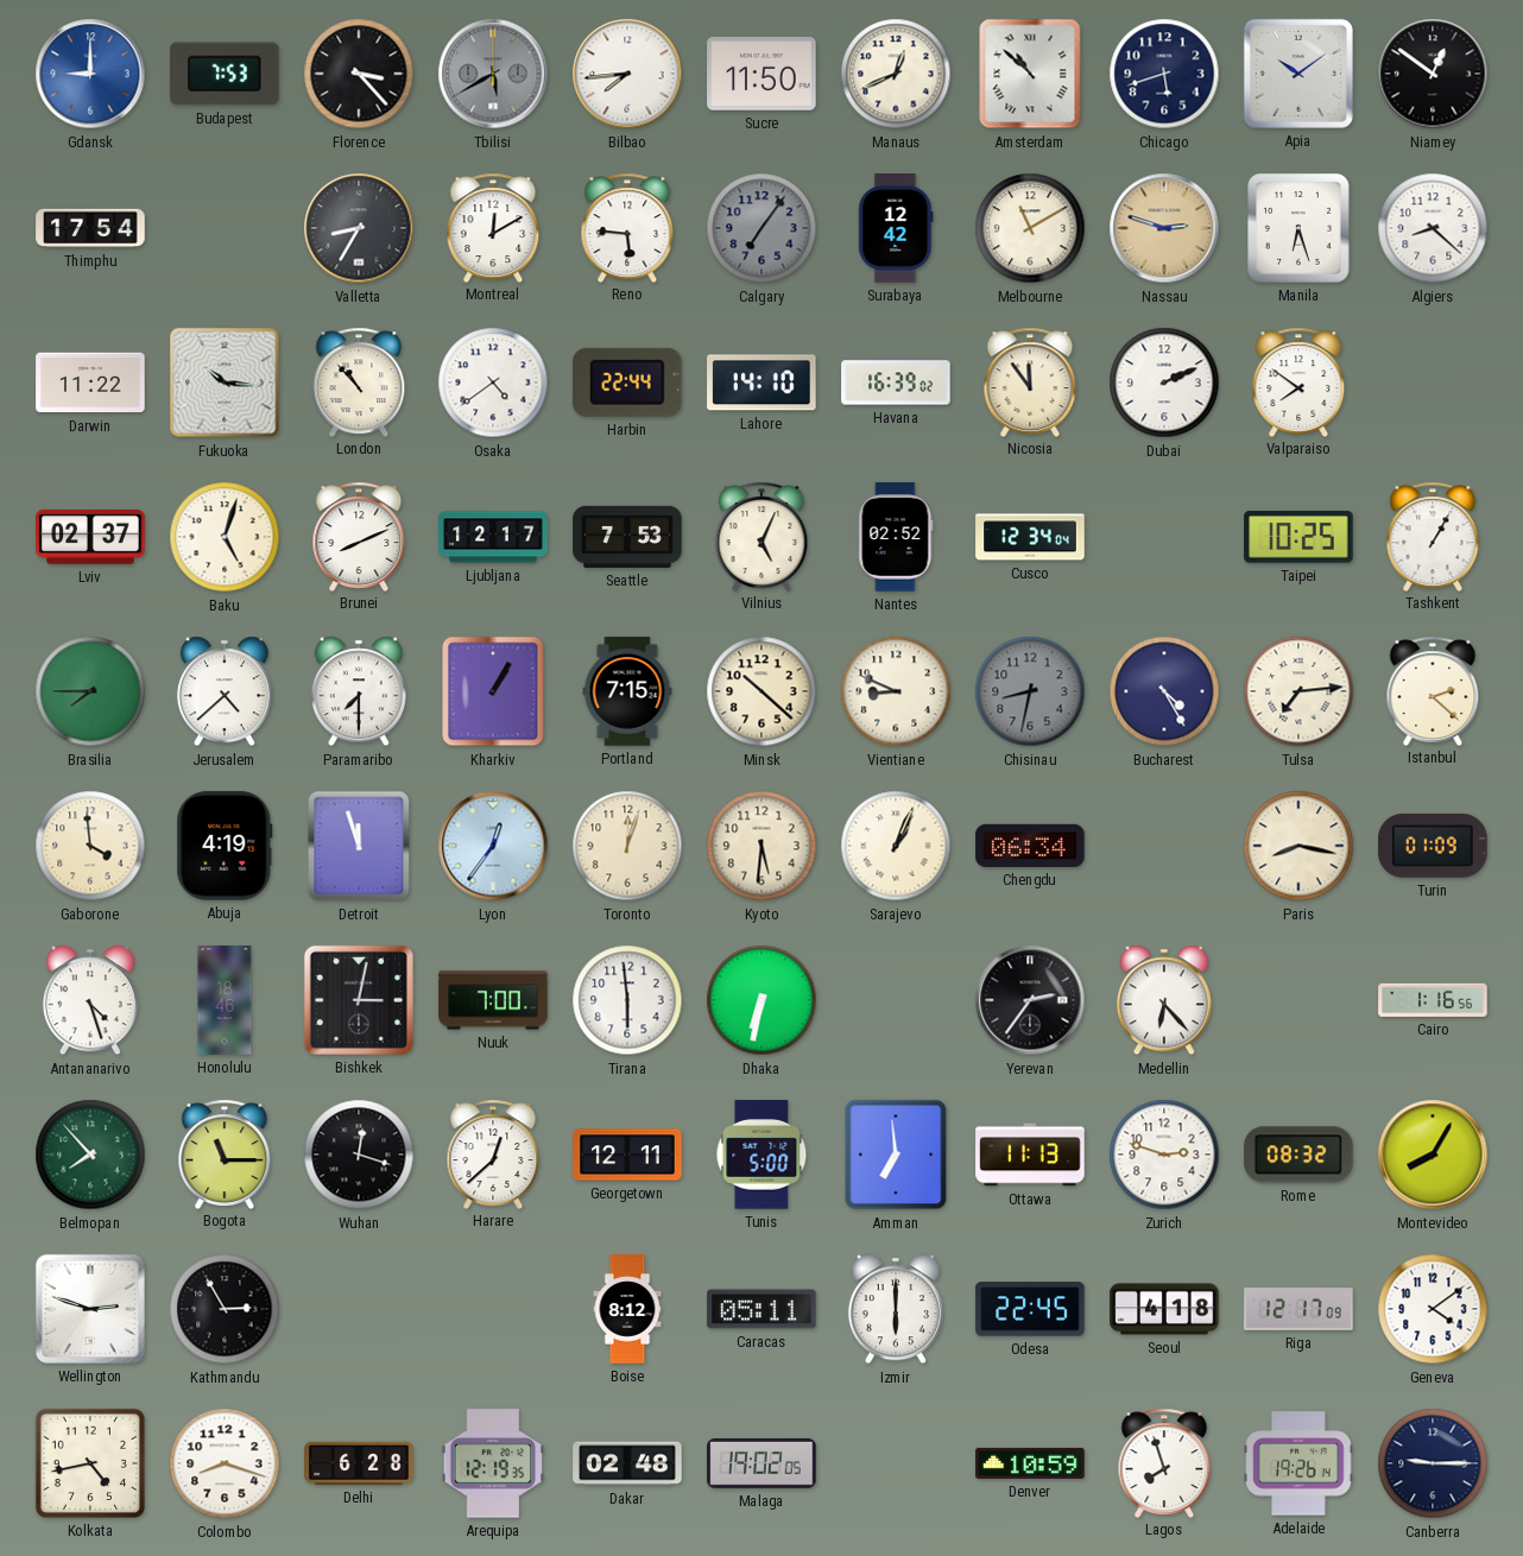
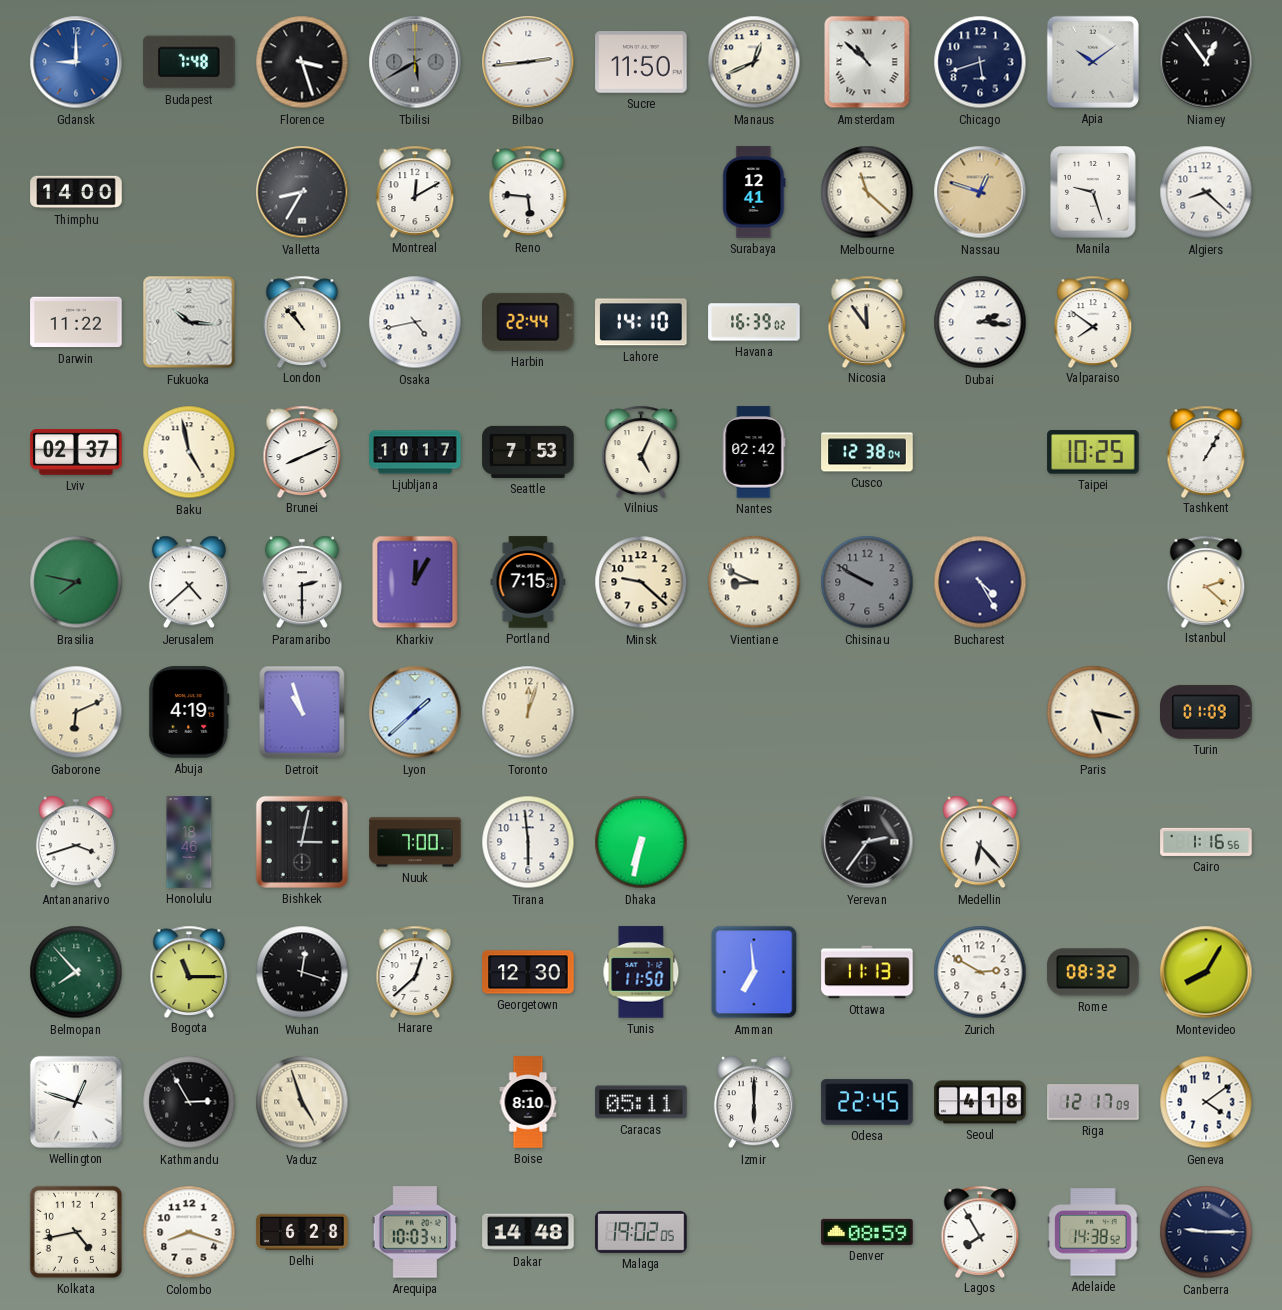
Budapest: 7:53 -> 7:48 (189, 62)
Florence: 3:23 -> 3:27 (302, 62)
Bilbao: 7:44 -> 2:44 (528, 62)
Niamey: 12:51 -> 12:54 (1206, 62)
Thimphu: 17:54 -> 14:00 (76, 192)
Calgary: 7:06 -> none (761, 228)
Surabaya: 12:42 -> 12:41 (754, 192)
Melbourne: 11:10 -> 11:22 (867, 192)
Nassau: 2:48 -> 12:48 (980, 192)
Manila: 6:27 -> 9:27 (1094, 193)
Osaka: 4:39 -> 4:43 (415, 322)
Dubai: 2:11 -> 2:16 (980, 322)
Baku: 5:03 -> 4:58 (189, 452)
Ljubljana: 12:17 -> 10:17 (415, 452)
Nantes: 02:52 -> 02:42 (754, 452)
Cusco: 12:34 -> 12:38 (867, 452)
Brasilia: 7:45 -> 7:47 (76, 582)
Paramaribo: 7:30 -> 2:30 (302, 582)
Kharkiv: 1:05 -> 12:05 (415, 582)
Minsk: 10:22 -> 9:22 (641, 582)
Chisinau: 8:32 -> 9:50 (867, 582)
Tulsa: 7:14 -> none (1298, 691)
Gaborone: 3:59 -> 6:11 (76, 712)
Detroit: 11:57 -> 10:57 (302, 712)
Lyon: 12:36 -> 1:38 (415, 712)
Kyoto: 5:31 -> none (761, 846)
Sarajevo: 1:04 -> none (896, 846)
Chengdu: 06:34 -> none (1030, 846)
Paris: 8:17 -> 5:17 (1093, 712)
Antananarivo: 4:27 -> 3:42 (76, 842)
Georgetown: 12:11 -> 12:30 (528, 972)
Tunis: 5:00 -> 11:50 (641, 972)
Zurich: 2:48 -> 2:50 (980, 972)
Wellington: 2:48 -> 12:48 (76, 1102)
Vaduz: none -> 4:57 (302, 1102)
Boise: 8:12 -> 8:10 (528, 1102)
Arequipa: 12:19 -> 10:03 (414, 1232)
Dakar: 02:48 -> 14:48 (528, 1232)
Denver: 10:59 -> 08:59 (867, 1232)
Lagos: 7:57 -> 7:55 (980, 1231)
Adelaide: 19:26 -> 14:38 (1093, 1232)
